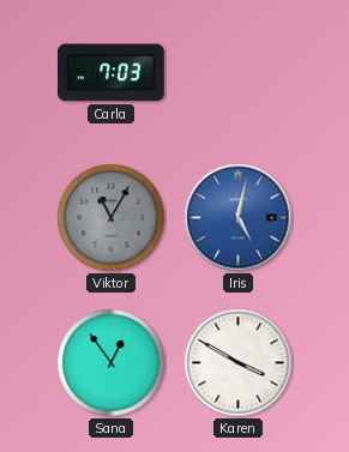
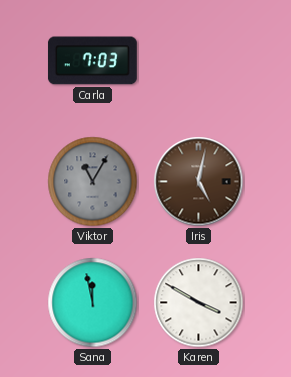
Iris dial: blue -> brown (199, 182)
Sana: 12:54 -> 11:58 (93, 303)
